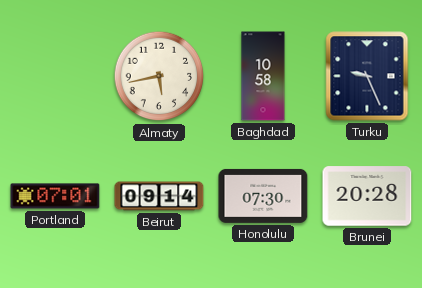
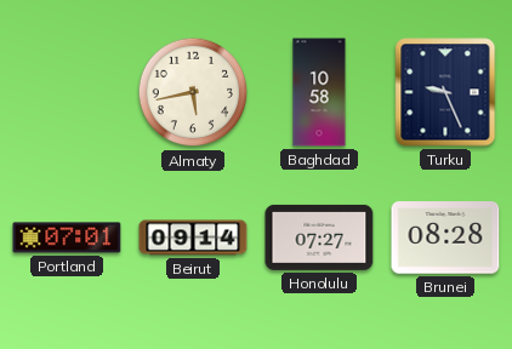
Honolulu: 07:30 -> 07:27 (319, 238)
Brunei: 20:28 -> 08:28 (445, 238)
